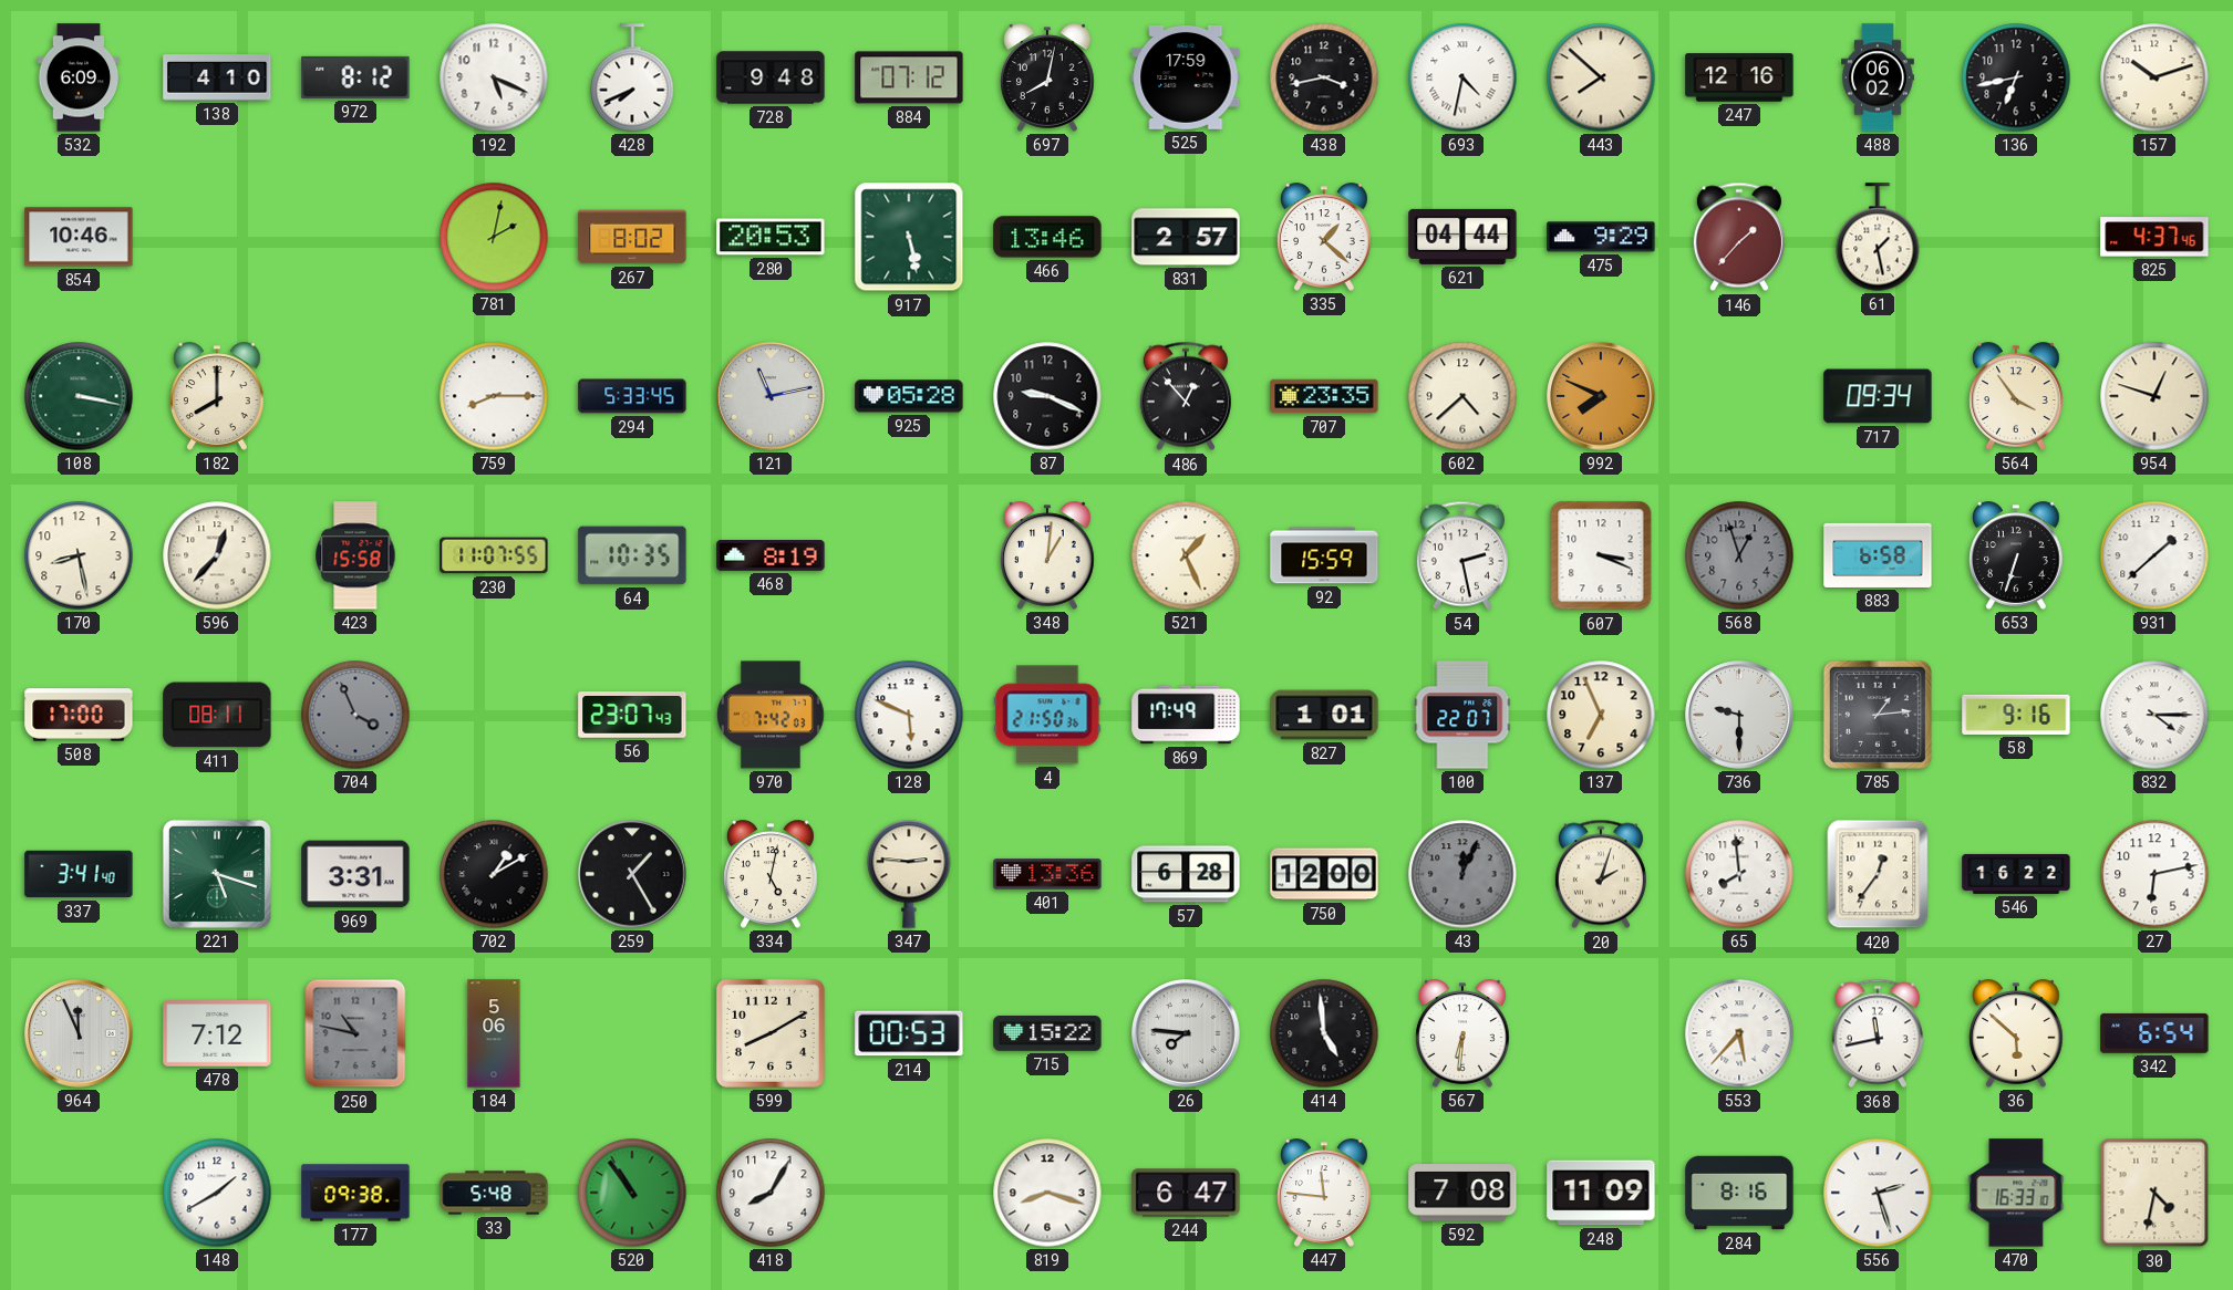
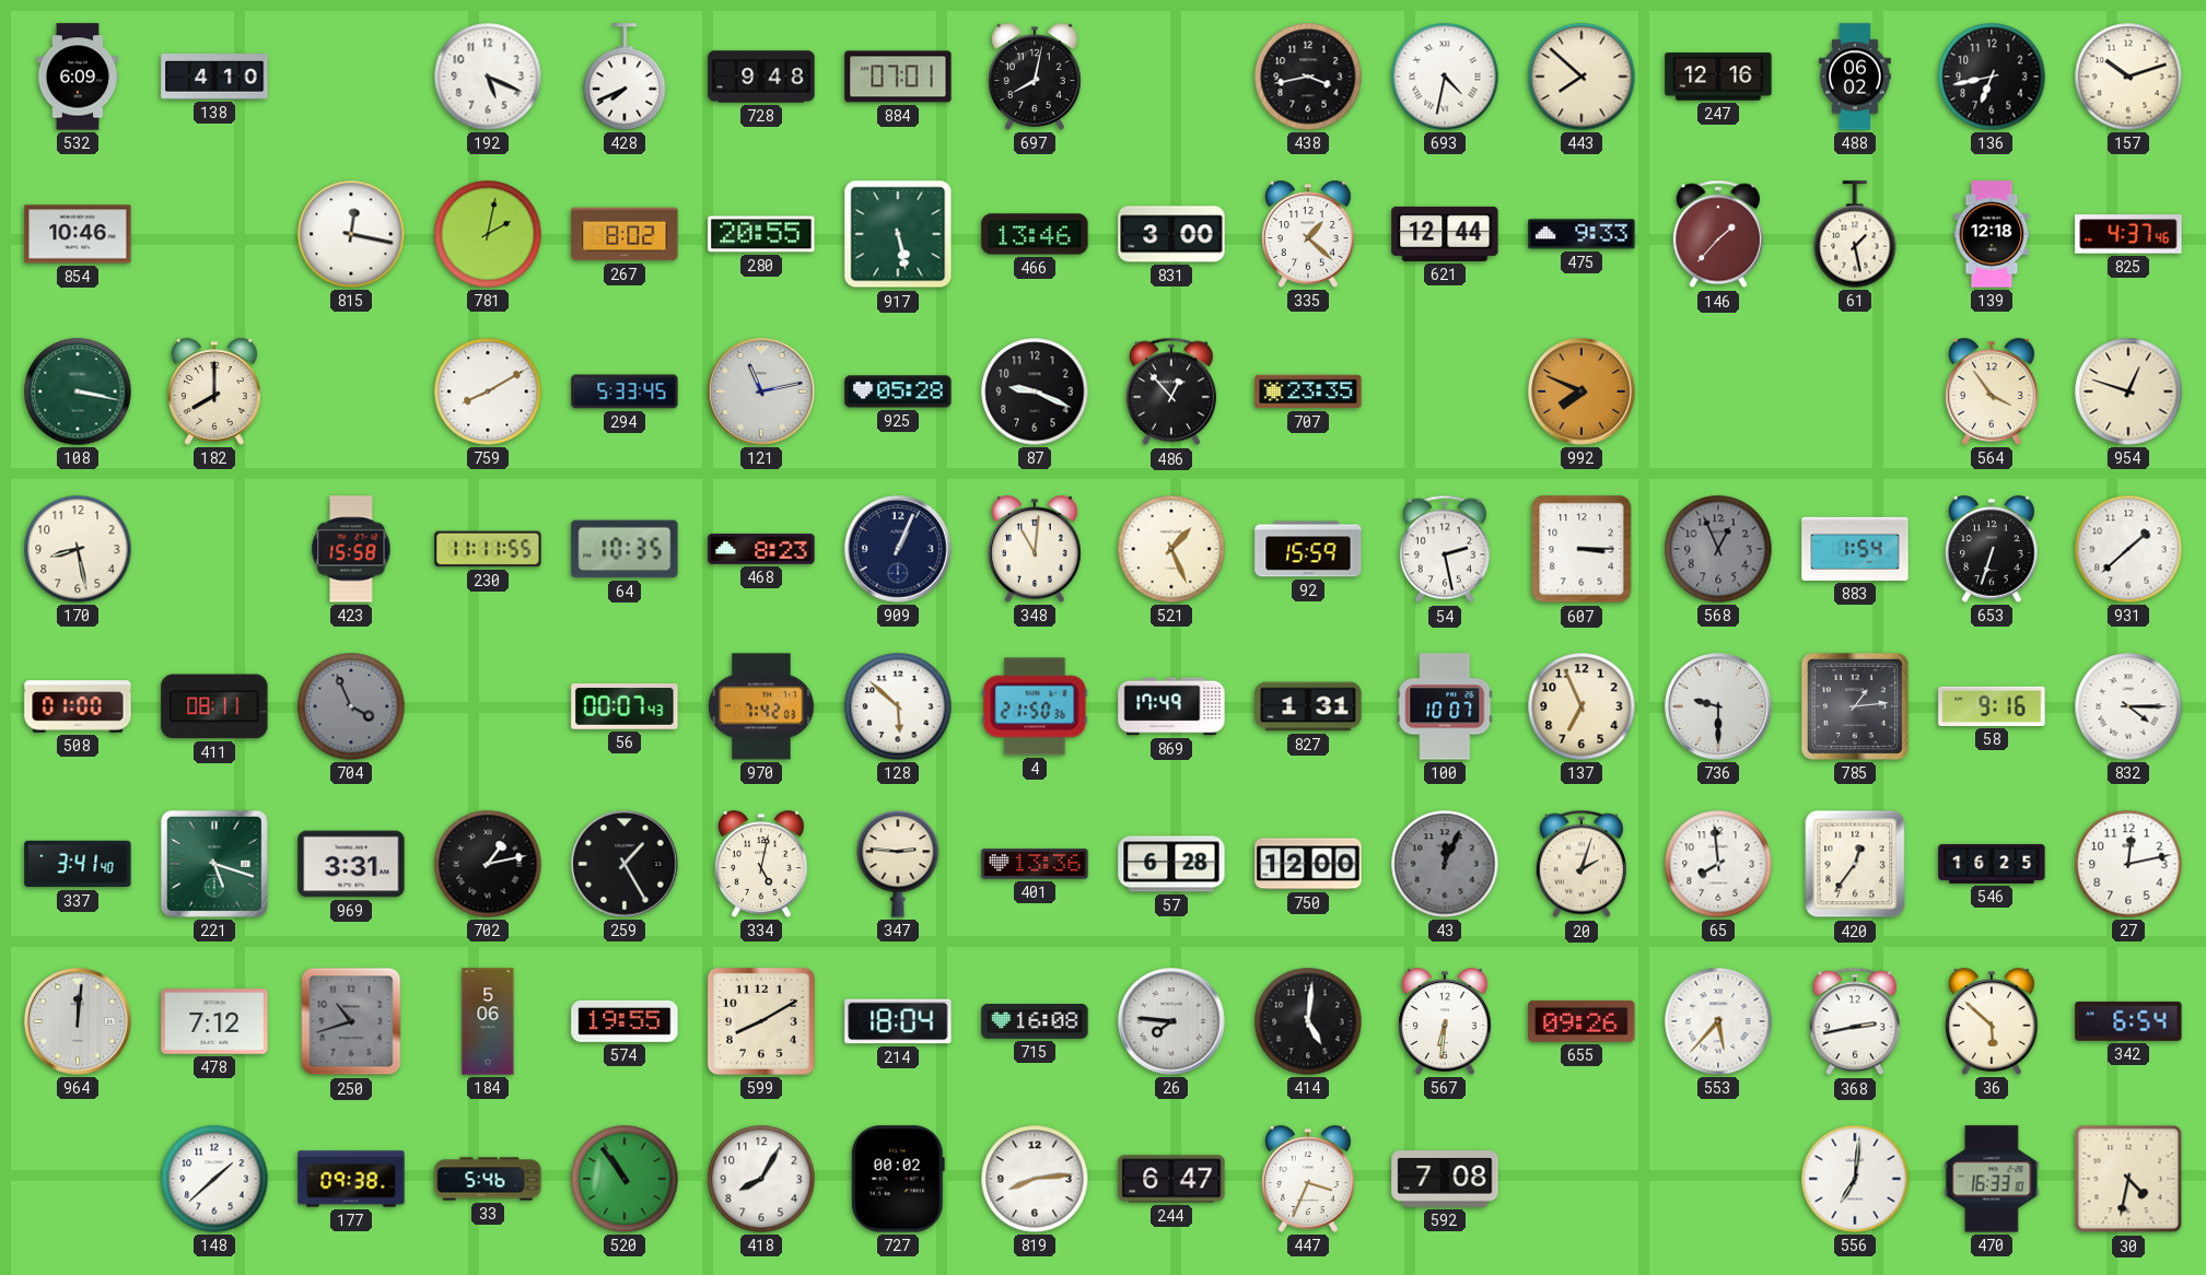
972: 8:12 -> none (355, 77)
884: 07:12 -> 07:01 (898, 77)
525: 17:59 -> none (1186, 77)
815: none -> 12:17 (351, 234)
280: 20:53 -> 20:55 (761, 234)
831: 2:57 -> 3:00 (1171, 234)
621: 04:44 -> 12:44 (1445, 234)
475: 9:29 -> 9:33 (1581, 234)
139: none -> 12:18 (1992, 234)
759: 8:15 -> 8:10 (488, 391)
602: 4:38 -> none (1462, 396)
717: 09:34 -> none (1878, 396)
596: 12:37 -> none (217, 555)
230: 11:07 -> 11:11 (488, 549)
468: 8:19 -> 8:23 (761, 550)
909: none -> 1:04 (898, 549)
348: 1:01 -> 11:01 (1035, 549)
607: 3:19 -> 3:15 (1581, 549)
568: 12:57 -> 12:56 (1718, 549)
883: 6:58 -> 1:54 (1855, 549)
508: 17:00 -> 01:00 (78, 706)
56: 23:07 -> 00:07 (625, 707)
128: 5:49 -> 5:52 (898, 706)
827: 1:01 -> 1:31 (1308, 706)
100: 22:07 -> 10:07 (1445, 706)
702: 1:10 -> 1:13 (488, 864)
546: 16:22 -> 16:25 (1992, 864)
27: 6:13 -> 12:13 (2128, 864)
964: 11:56 -> 12:01 (78, 1021)
250: 10:47 -> 10:42 (351, 1021)
574: none -> 19:55 (625, 1021)
214: 00:53 -> 18:04 (898, 1021)
715: 15:22 -> 16:08 (1035, 1022)
414: 4:59 -> 5:01 (1308, 1021)
655: none -> 09:26 (1581, 1021)
368: 11:43 -> 2:43 (1855, 1021)
148: 1:40 -> 1:38 (214, 1179)
33: 5:48 -> 5:46 (488, 1179)
727: none -> 00:02 (898, 1179)
819: 8:18 -> 8:14 (1035, 1179)
447: 11:46 -> 3:34 (1308, 1179)
248: 11:09 -> none (1601, 1193)
284: 8:16 -> none (1739, 1193)
556: 2:27 -> 7:01 (1855, 1179)
